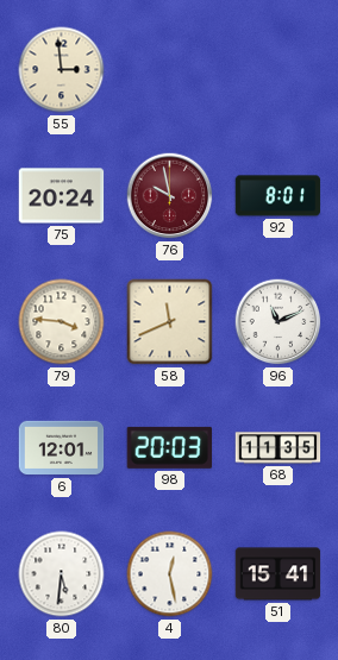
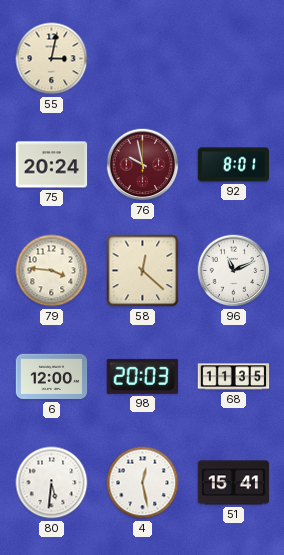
55: 2:59 -> 3:02 (52, 59)
58: 11:41 -> 12:22 (143, 271)
6: 12:01 -> 12:00 (52, 377)
